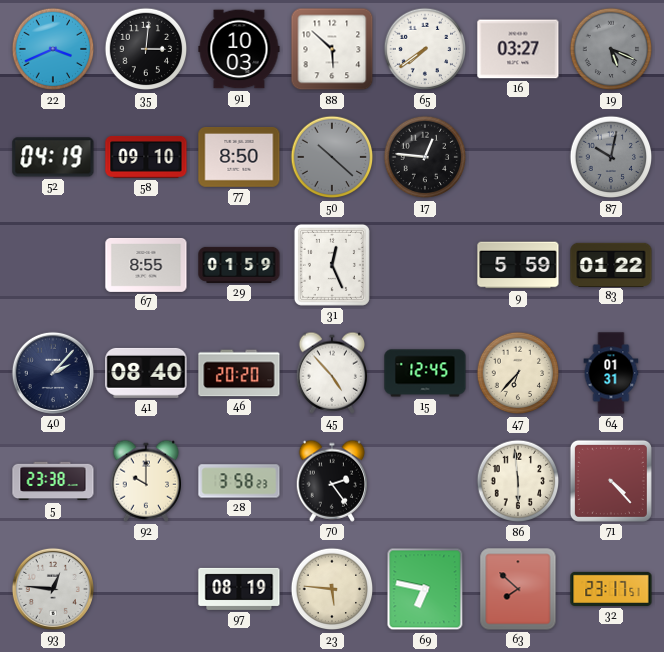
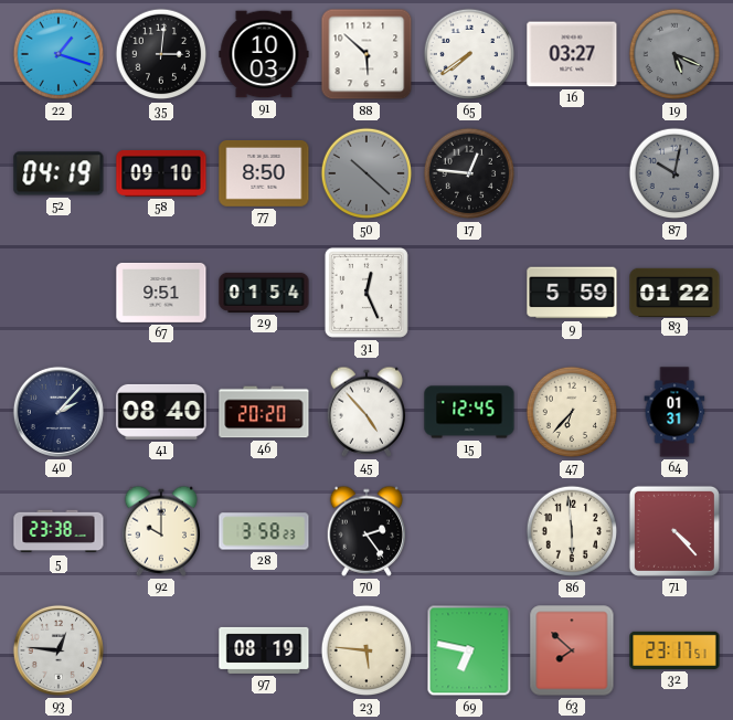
22: 3:41 -> 1:18 (59, 54)
67: 8:55 -> 9:51 (161, 293)
29: 01:59 -> 01:54 (264, 293)
